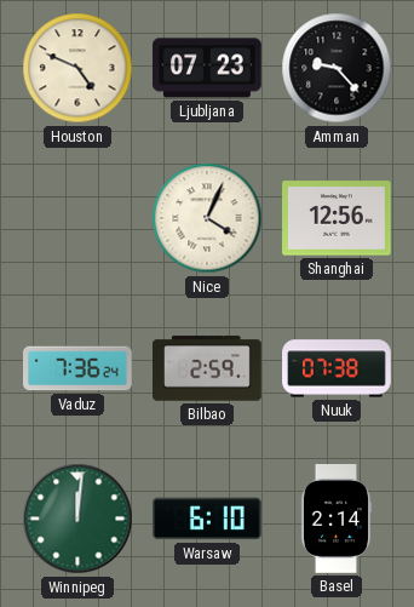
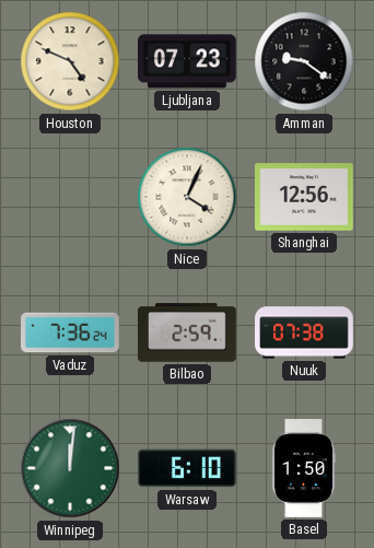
Amman: 9:23 -> 9:21 (304, 61)
Basel: 2:14 -> 1:50 (304, 469)
